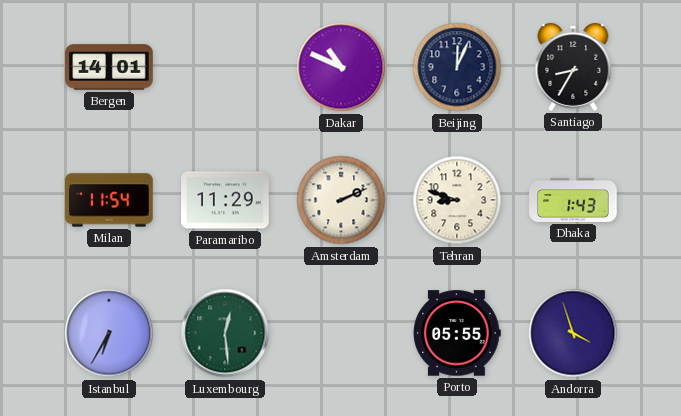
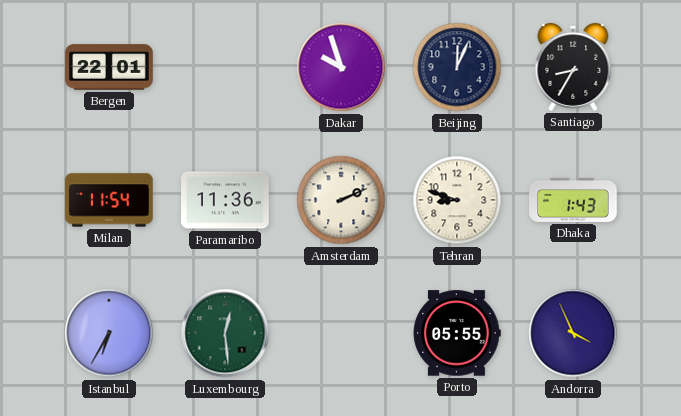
Bergen: 14:01 -> 22:01 (109, 67)
Dakar: 10:49 -> 9:57 (341, 67)
Paramaribo: 11:29 -> 11:36 (225, 200)
Andorra: 3:57 -> 3:56 (573, 333)
